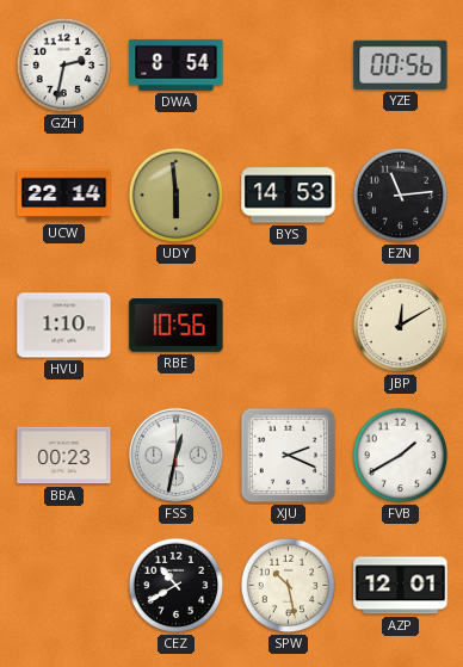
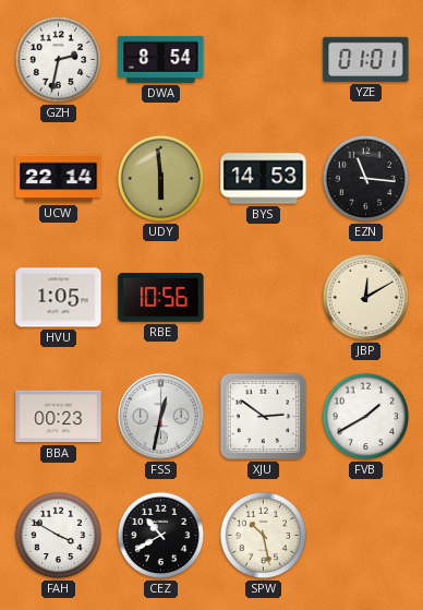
YZE: 00:56 -> 01:01 (366, 59)
EZN: 11:14 -> 11:16 (366, 179)
HVU: 1:10 -> 1:05 (59, 298)
XJU: 2:19 -> 2:51 (264, 417)
FAH: none -> 3:50 (59, 536)
AZP: 12:01 -> none (401, 586)
